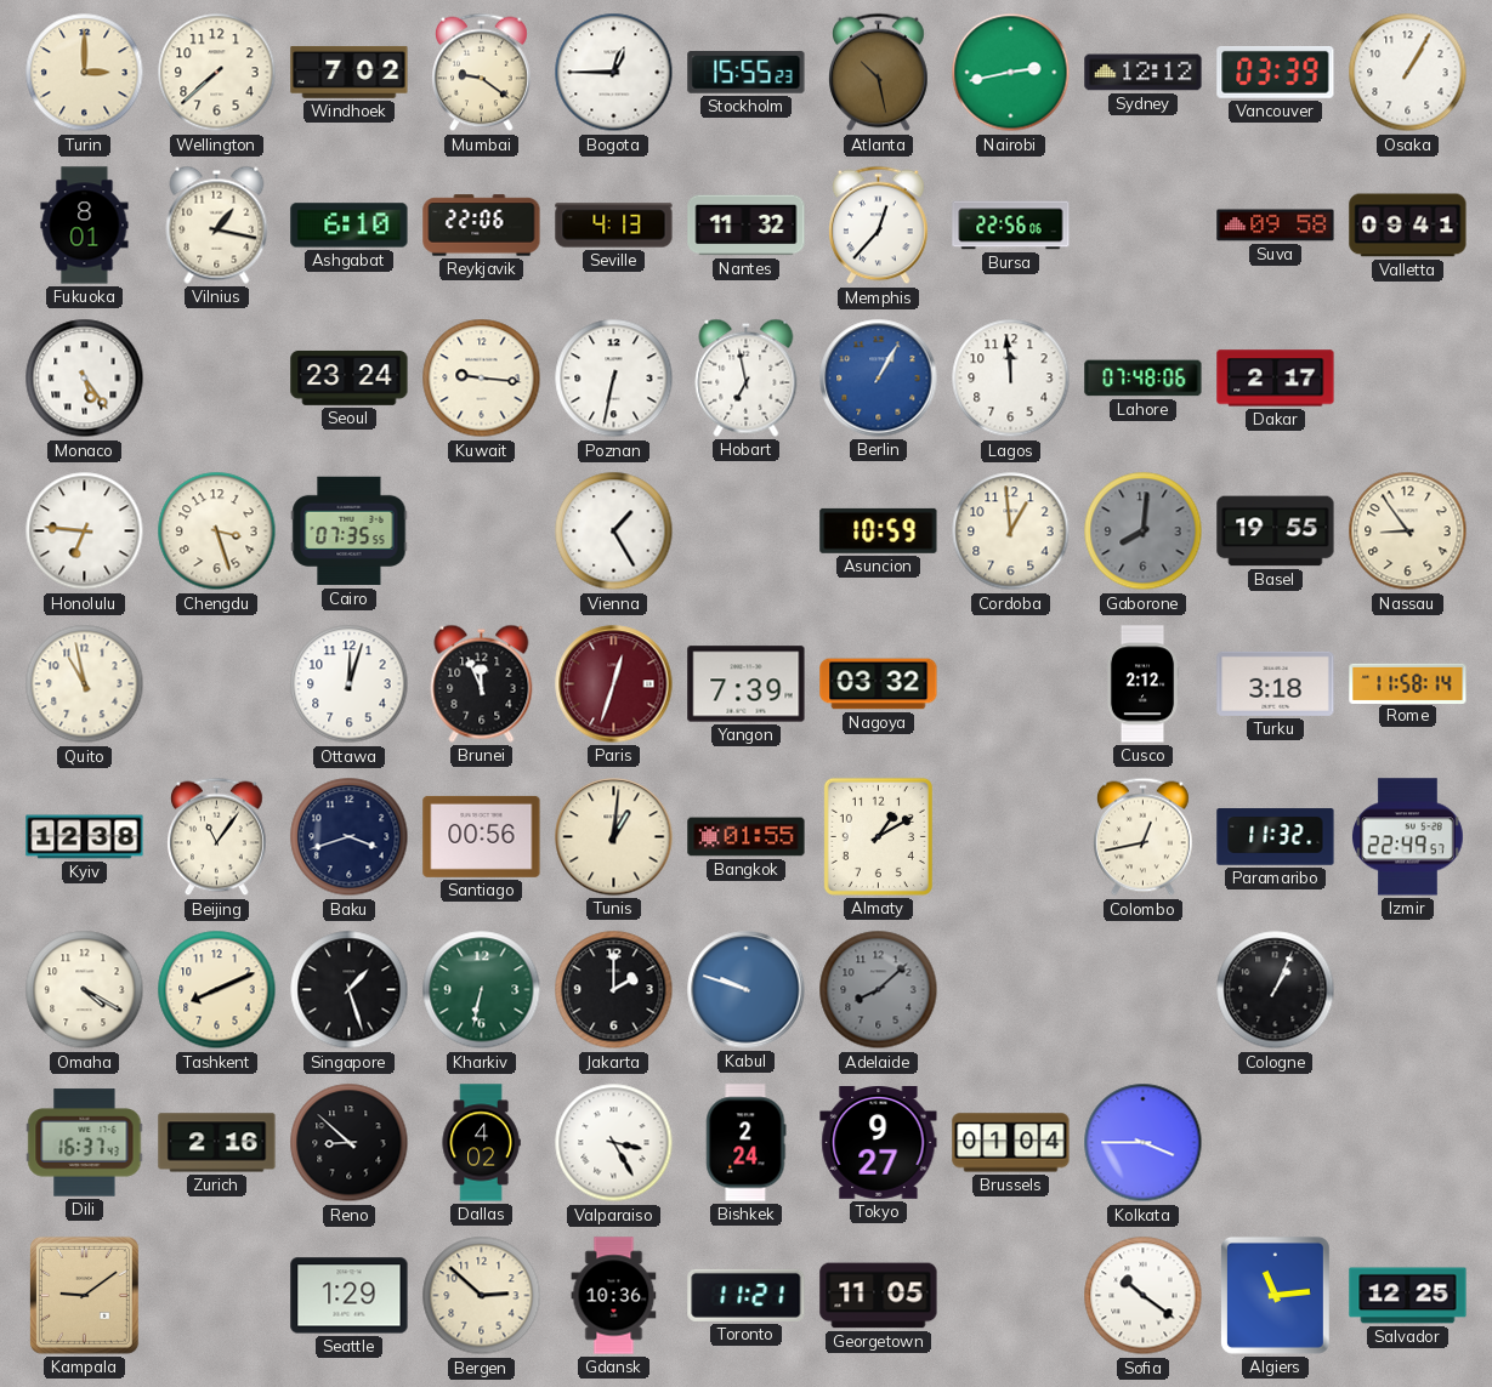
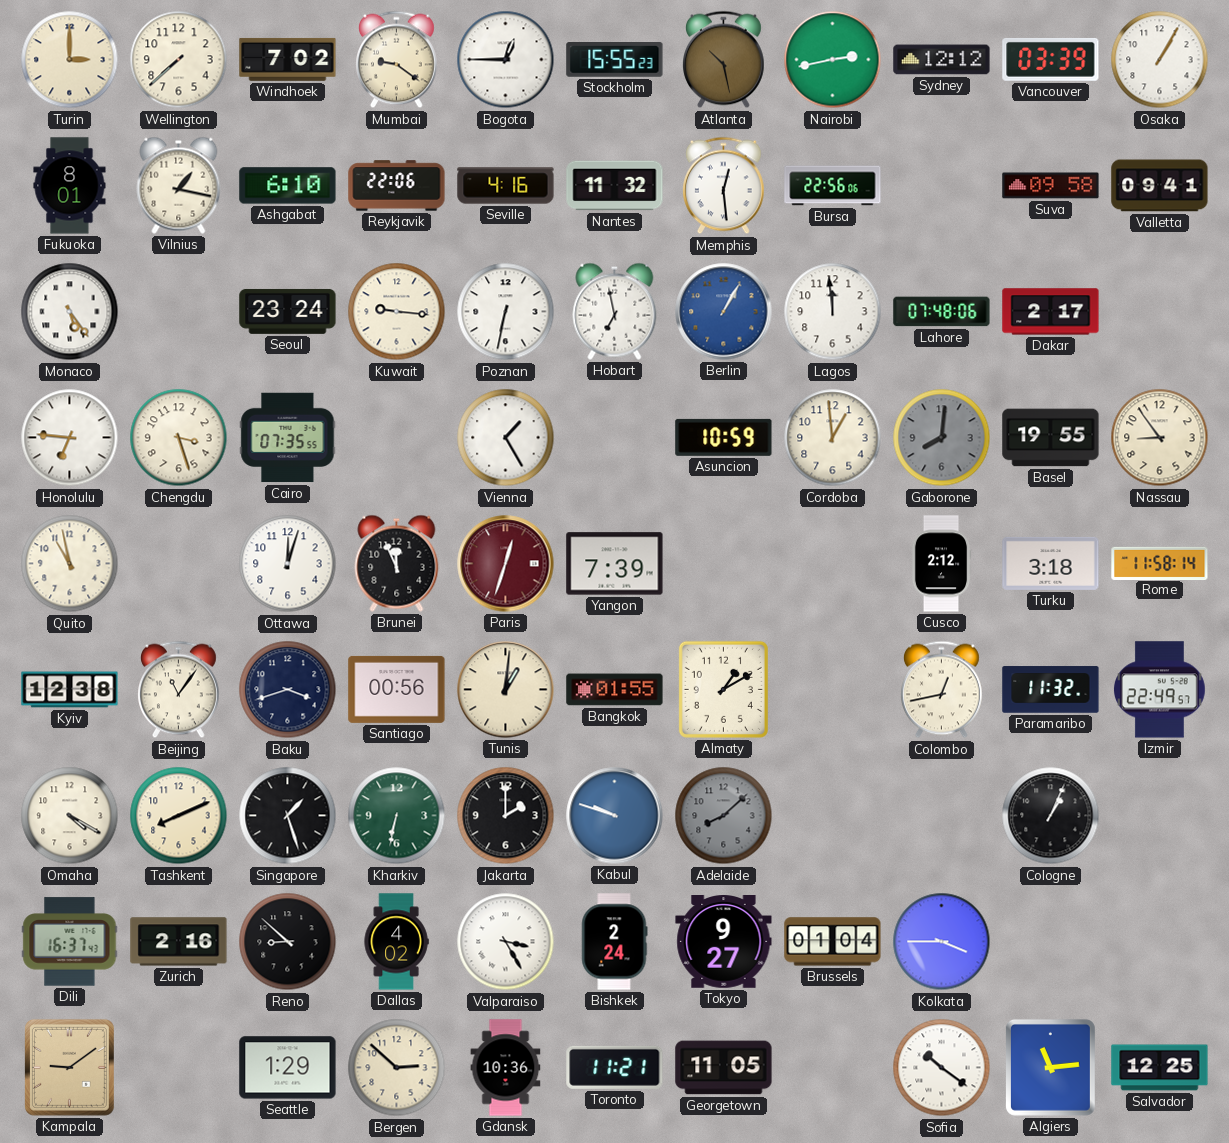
Seville: 4:13 -> 4:16 (506, 186)
Memphis: 12:37 -> 12:29 (724, 186)
Nagoya: 03:32 -> none (879, 684)
